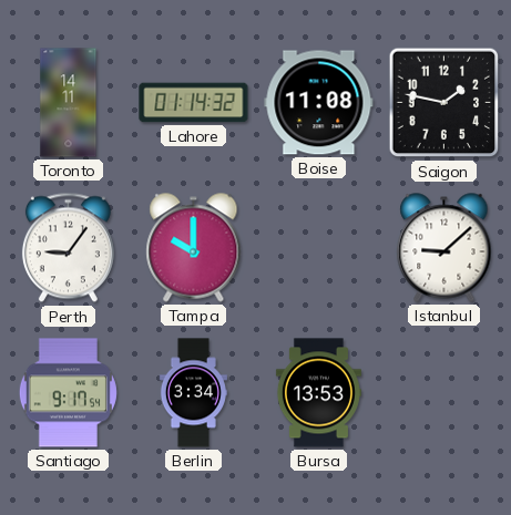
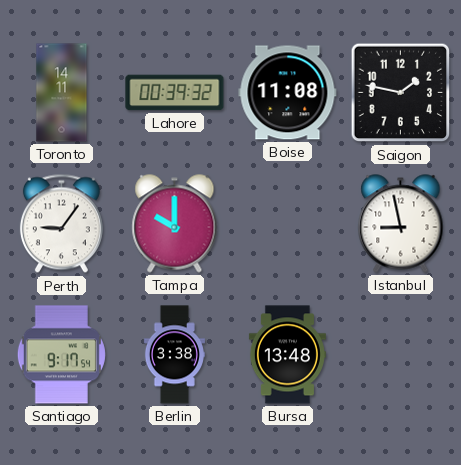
Lahore: 01:14 -> 00:39 (175, 93)
Istanbul: 9:08 -> 8:58 (401, 224)
Berlin: 3:34 -> 3:38 (174, 355)
Bursa: 13:53 -> 13:48 (287, 355)
